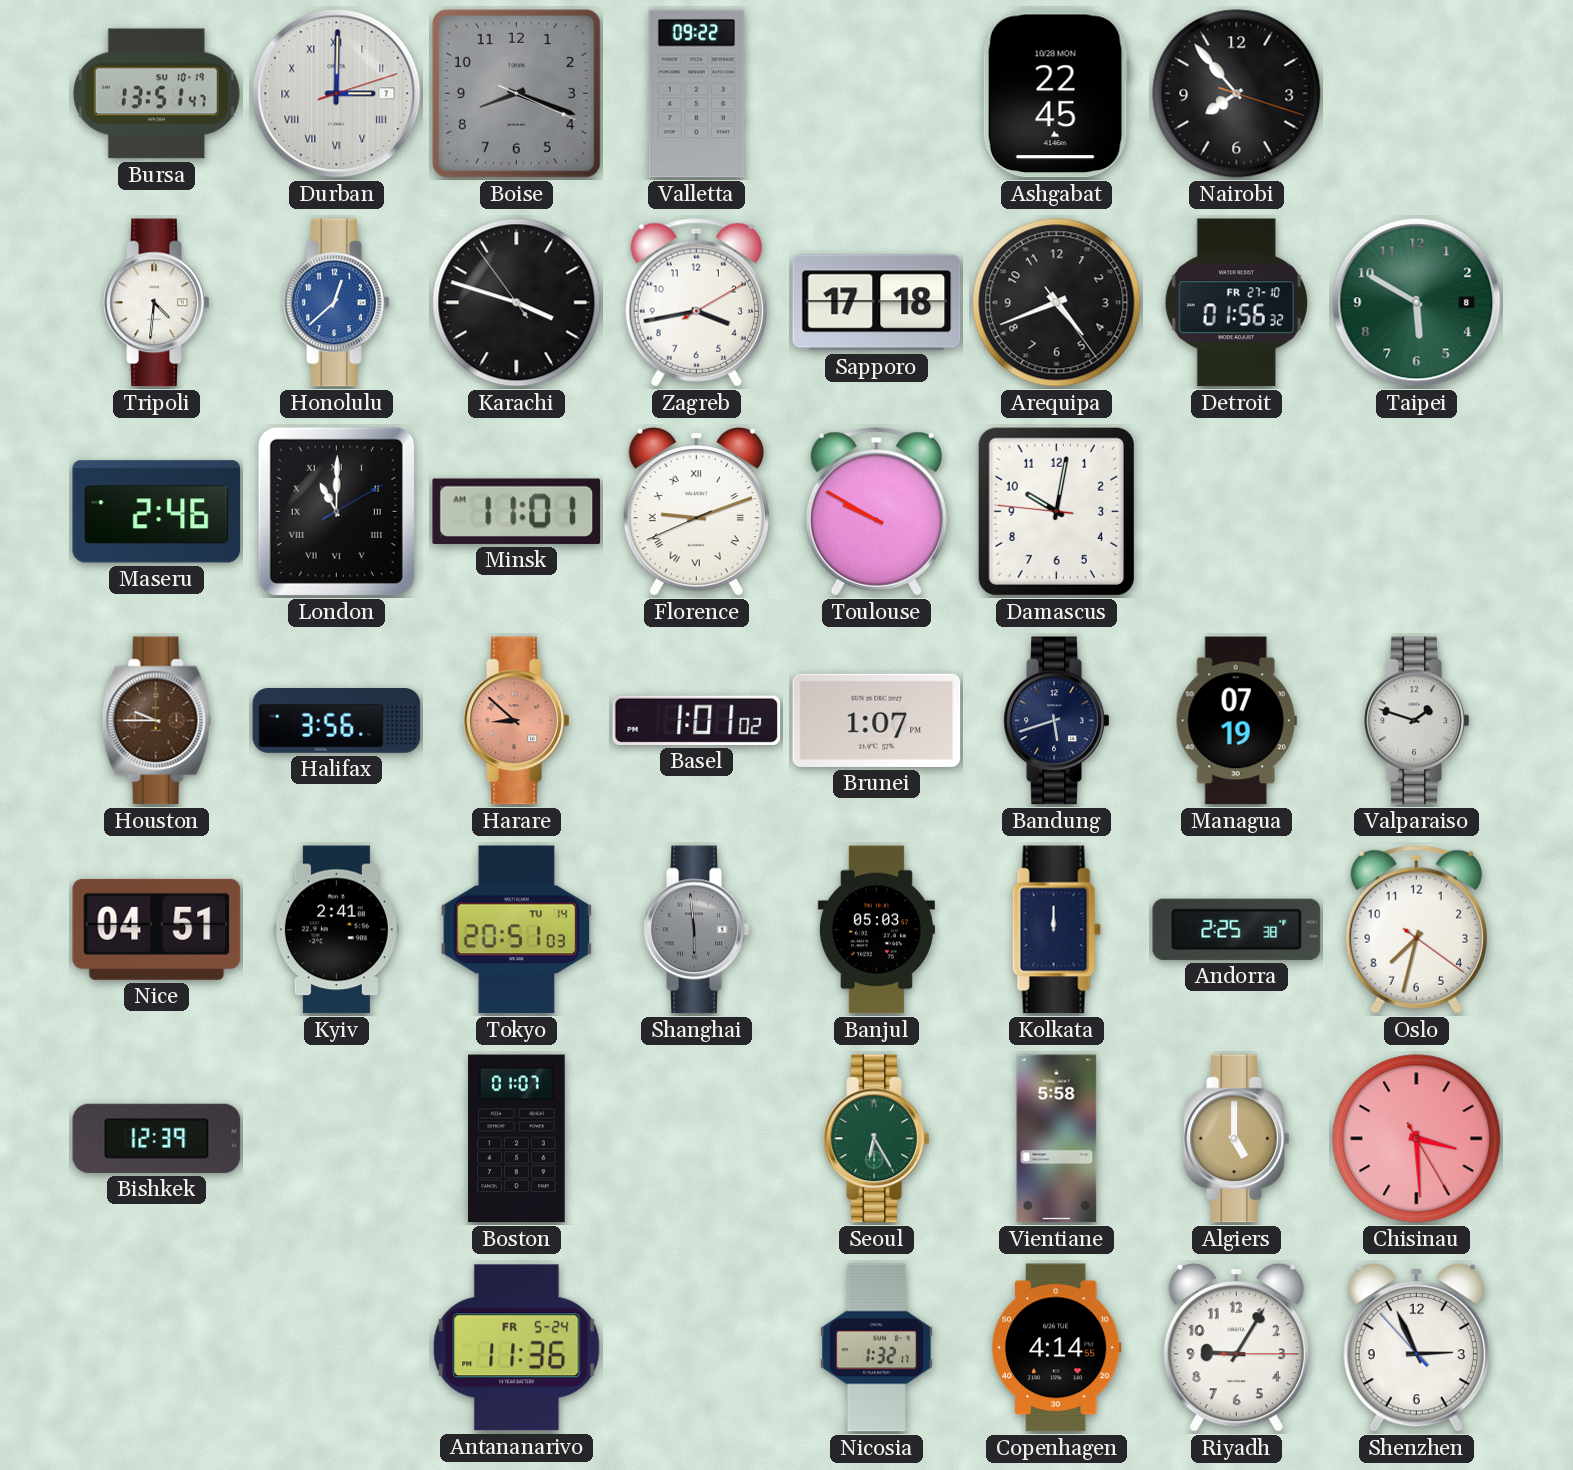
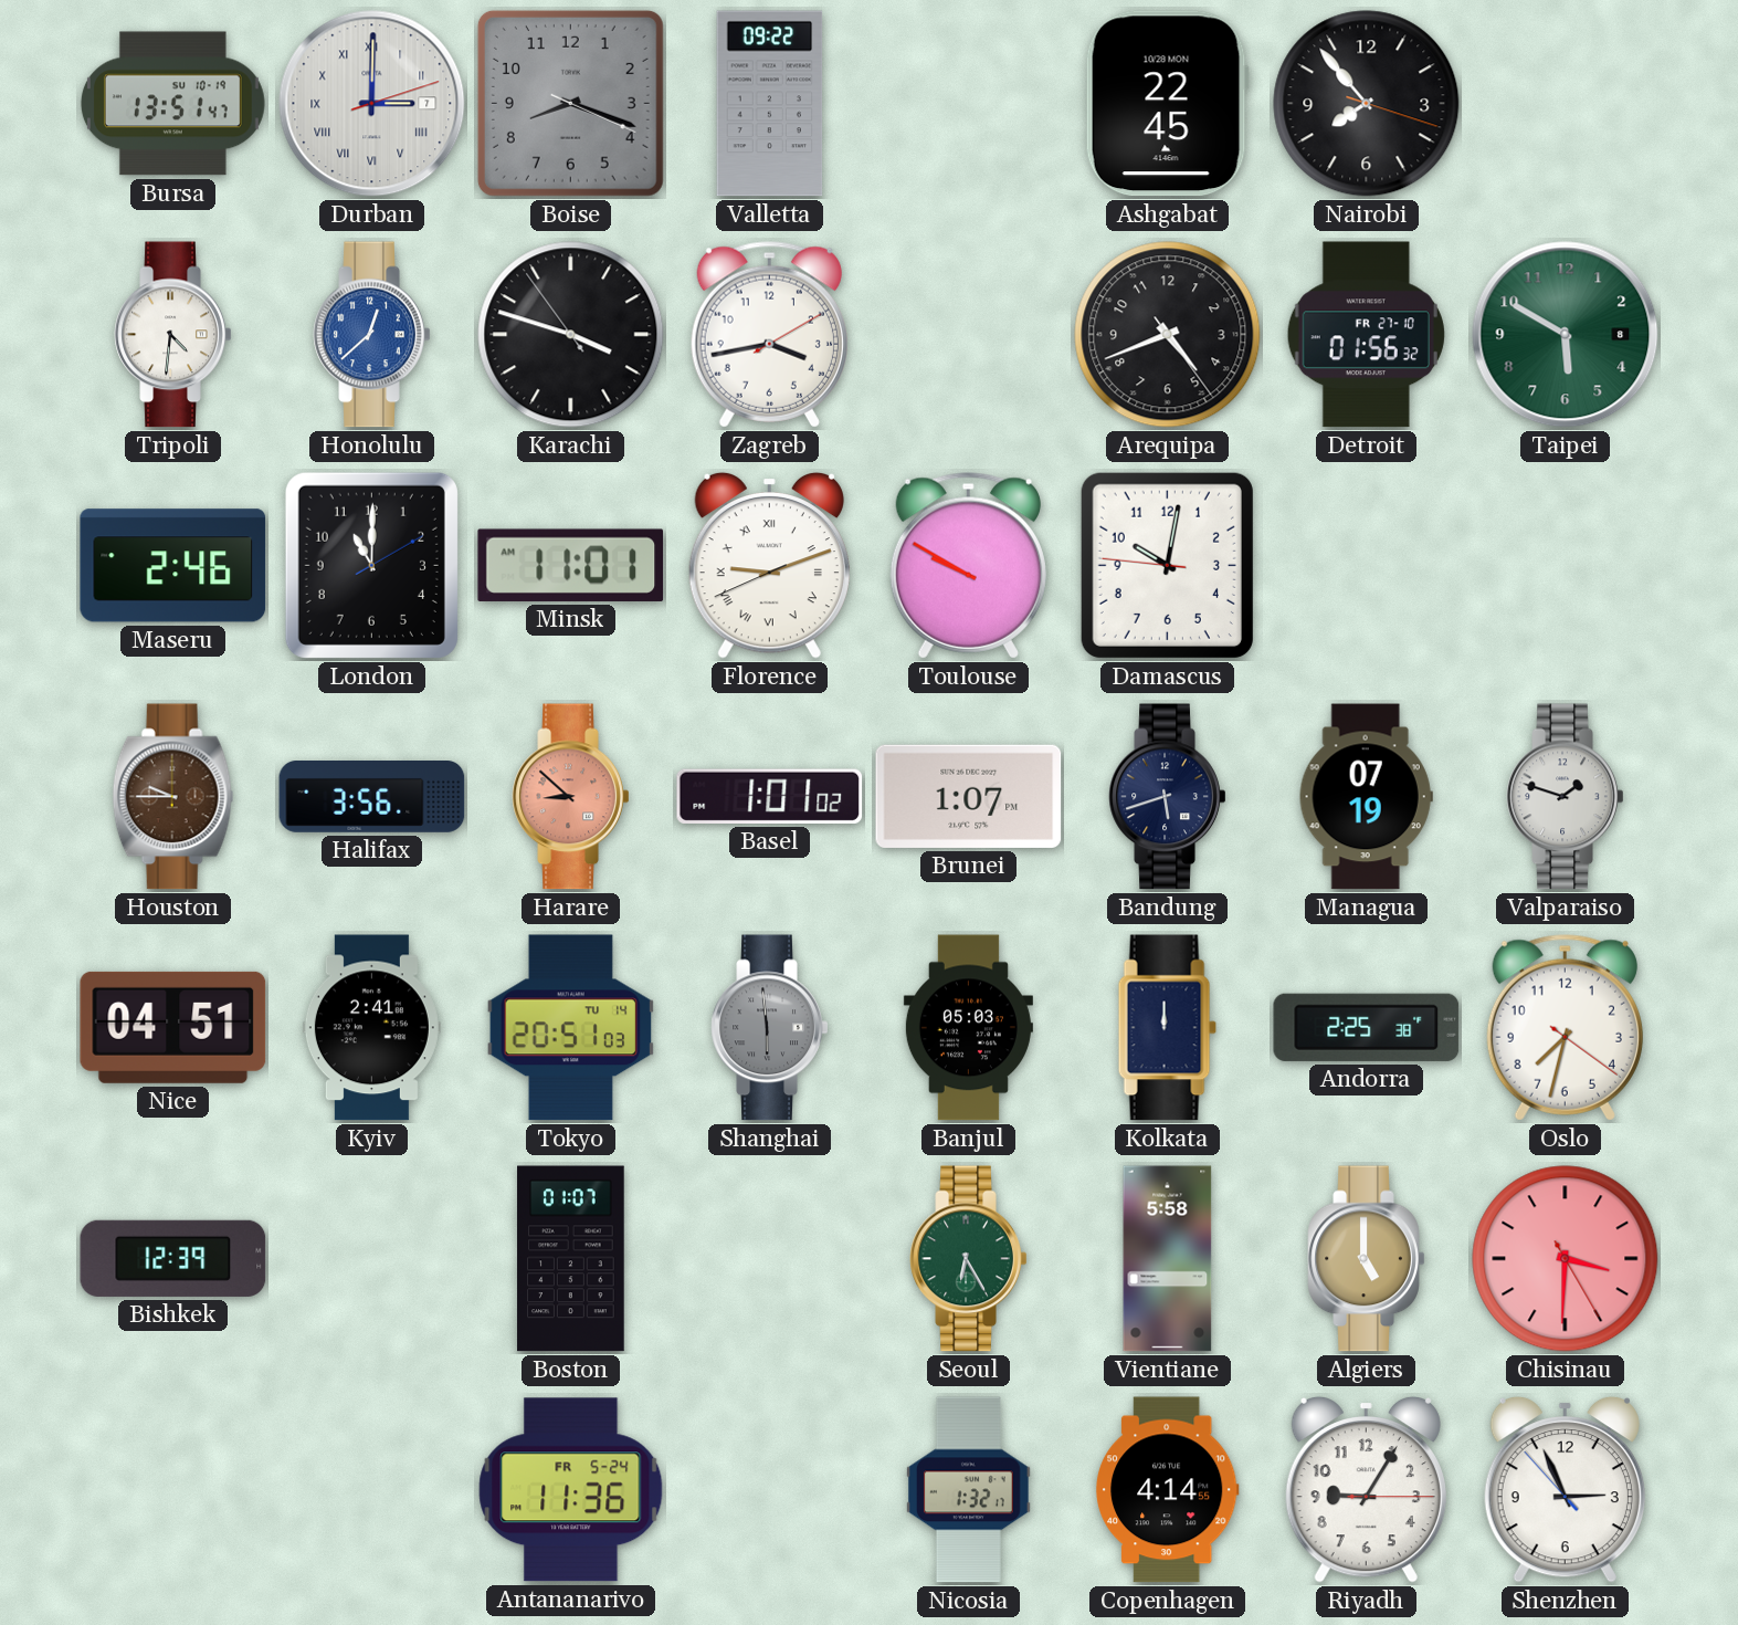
Sapporo: 17:18 -> none (877, 303)
London numerals: Roman -> Arabic (371, 565)
Chisinau: 3:29 -> 3:30 (1566, 1259)
